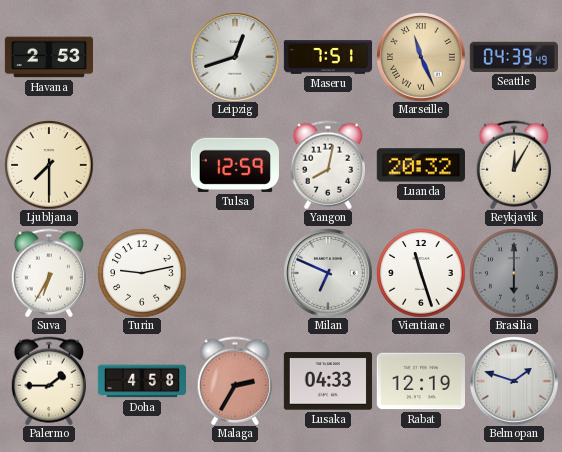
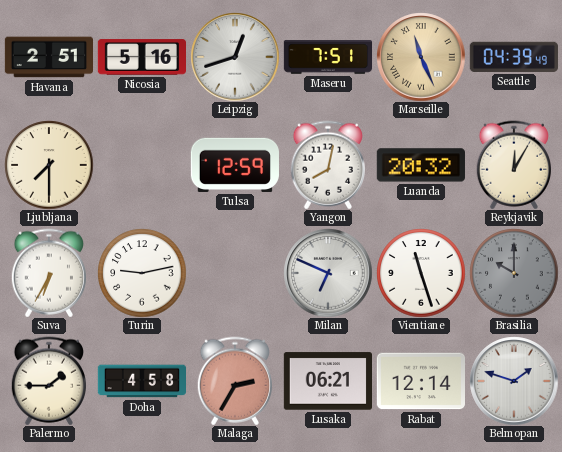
Havana: 2:53 -> 2:51 (48, 57)
Nicosia: none -> 5:16 (141, 57)
Brasilia: 6:00 -> 10:00 (514, 273)
Lusaka: 04:33 -> 06:21 (327, 381)
Rabat: 12:19 -> 12:14 (420, 381)
